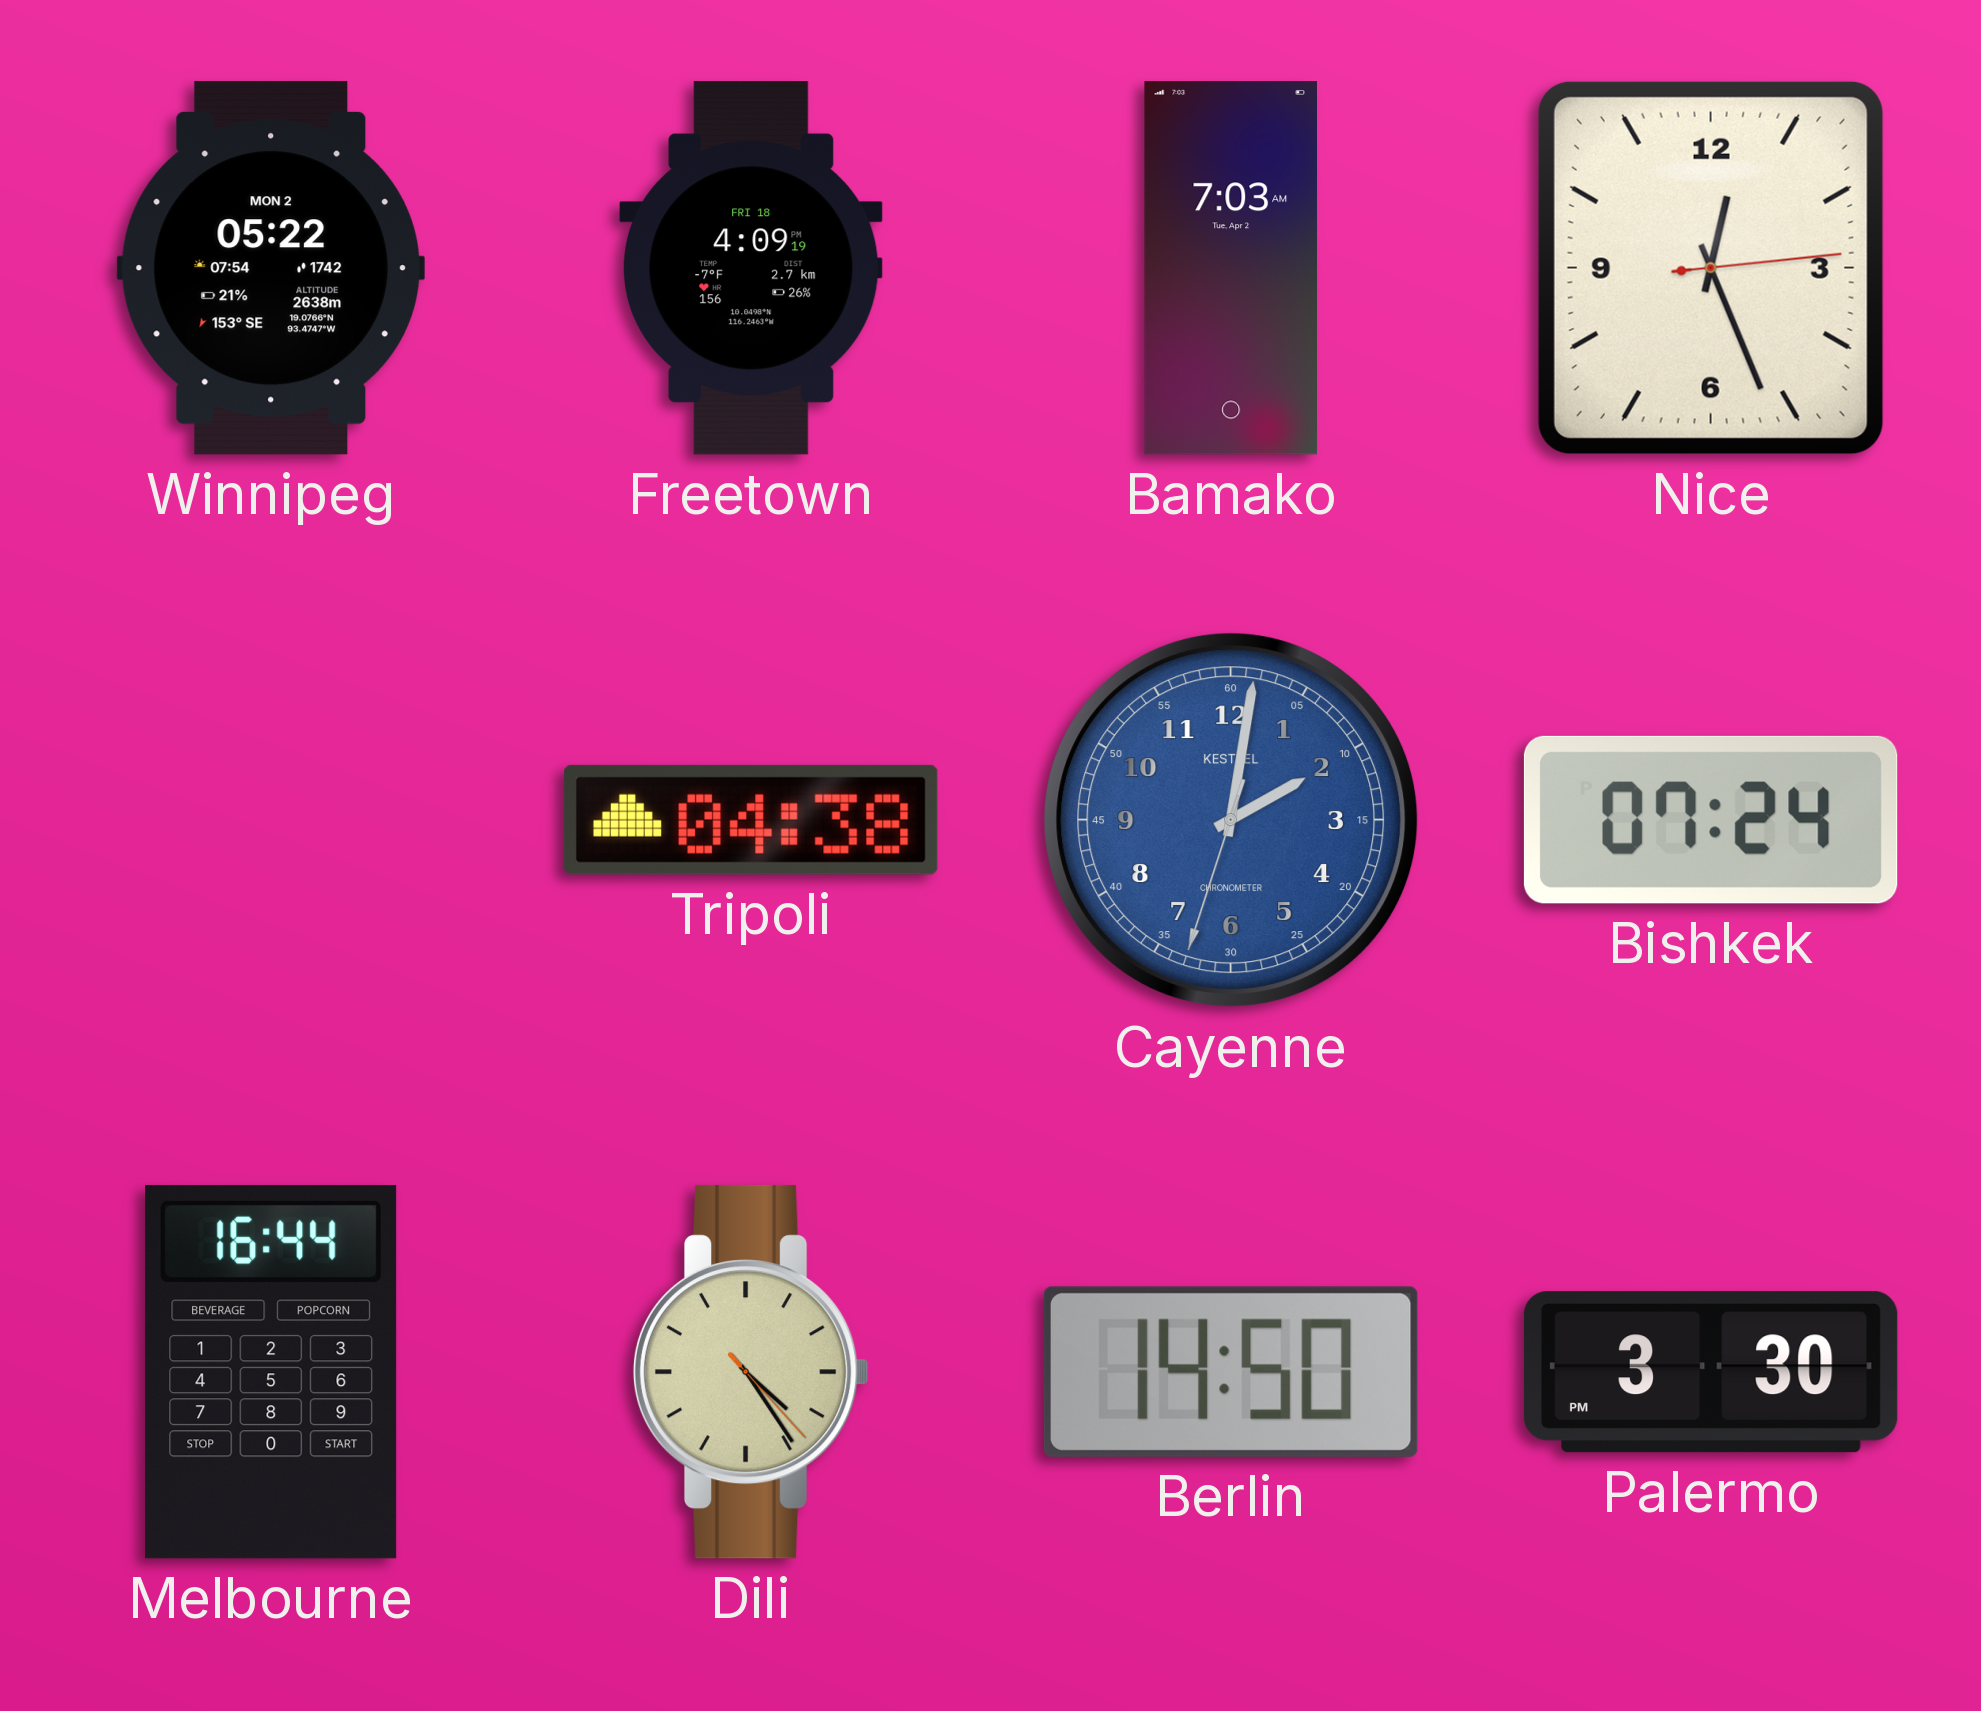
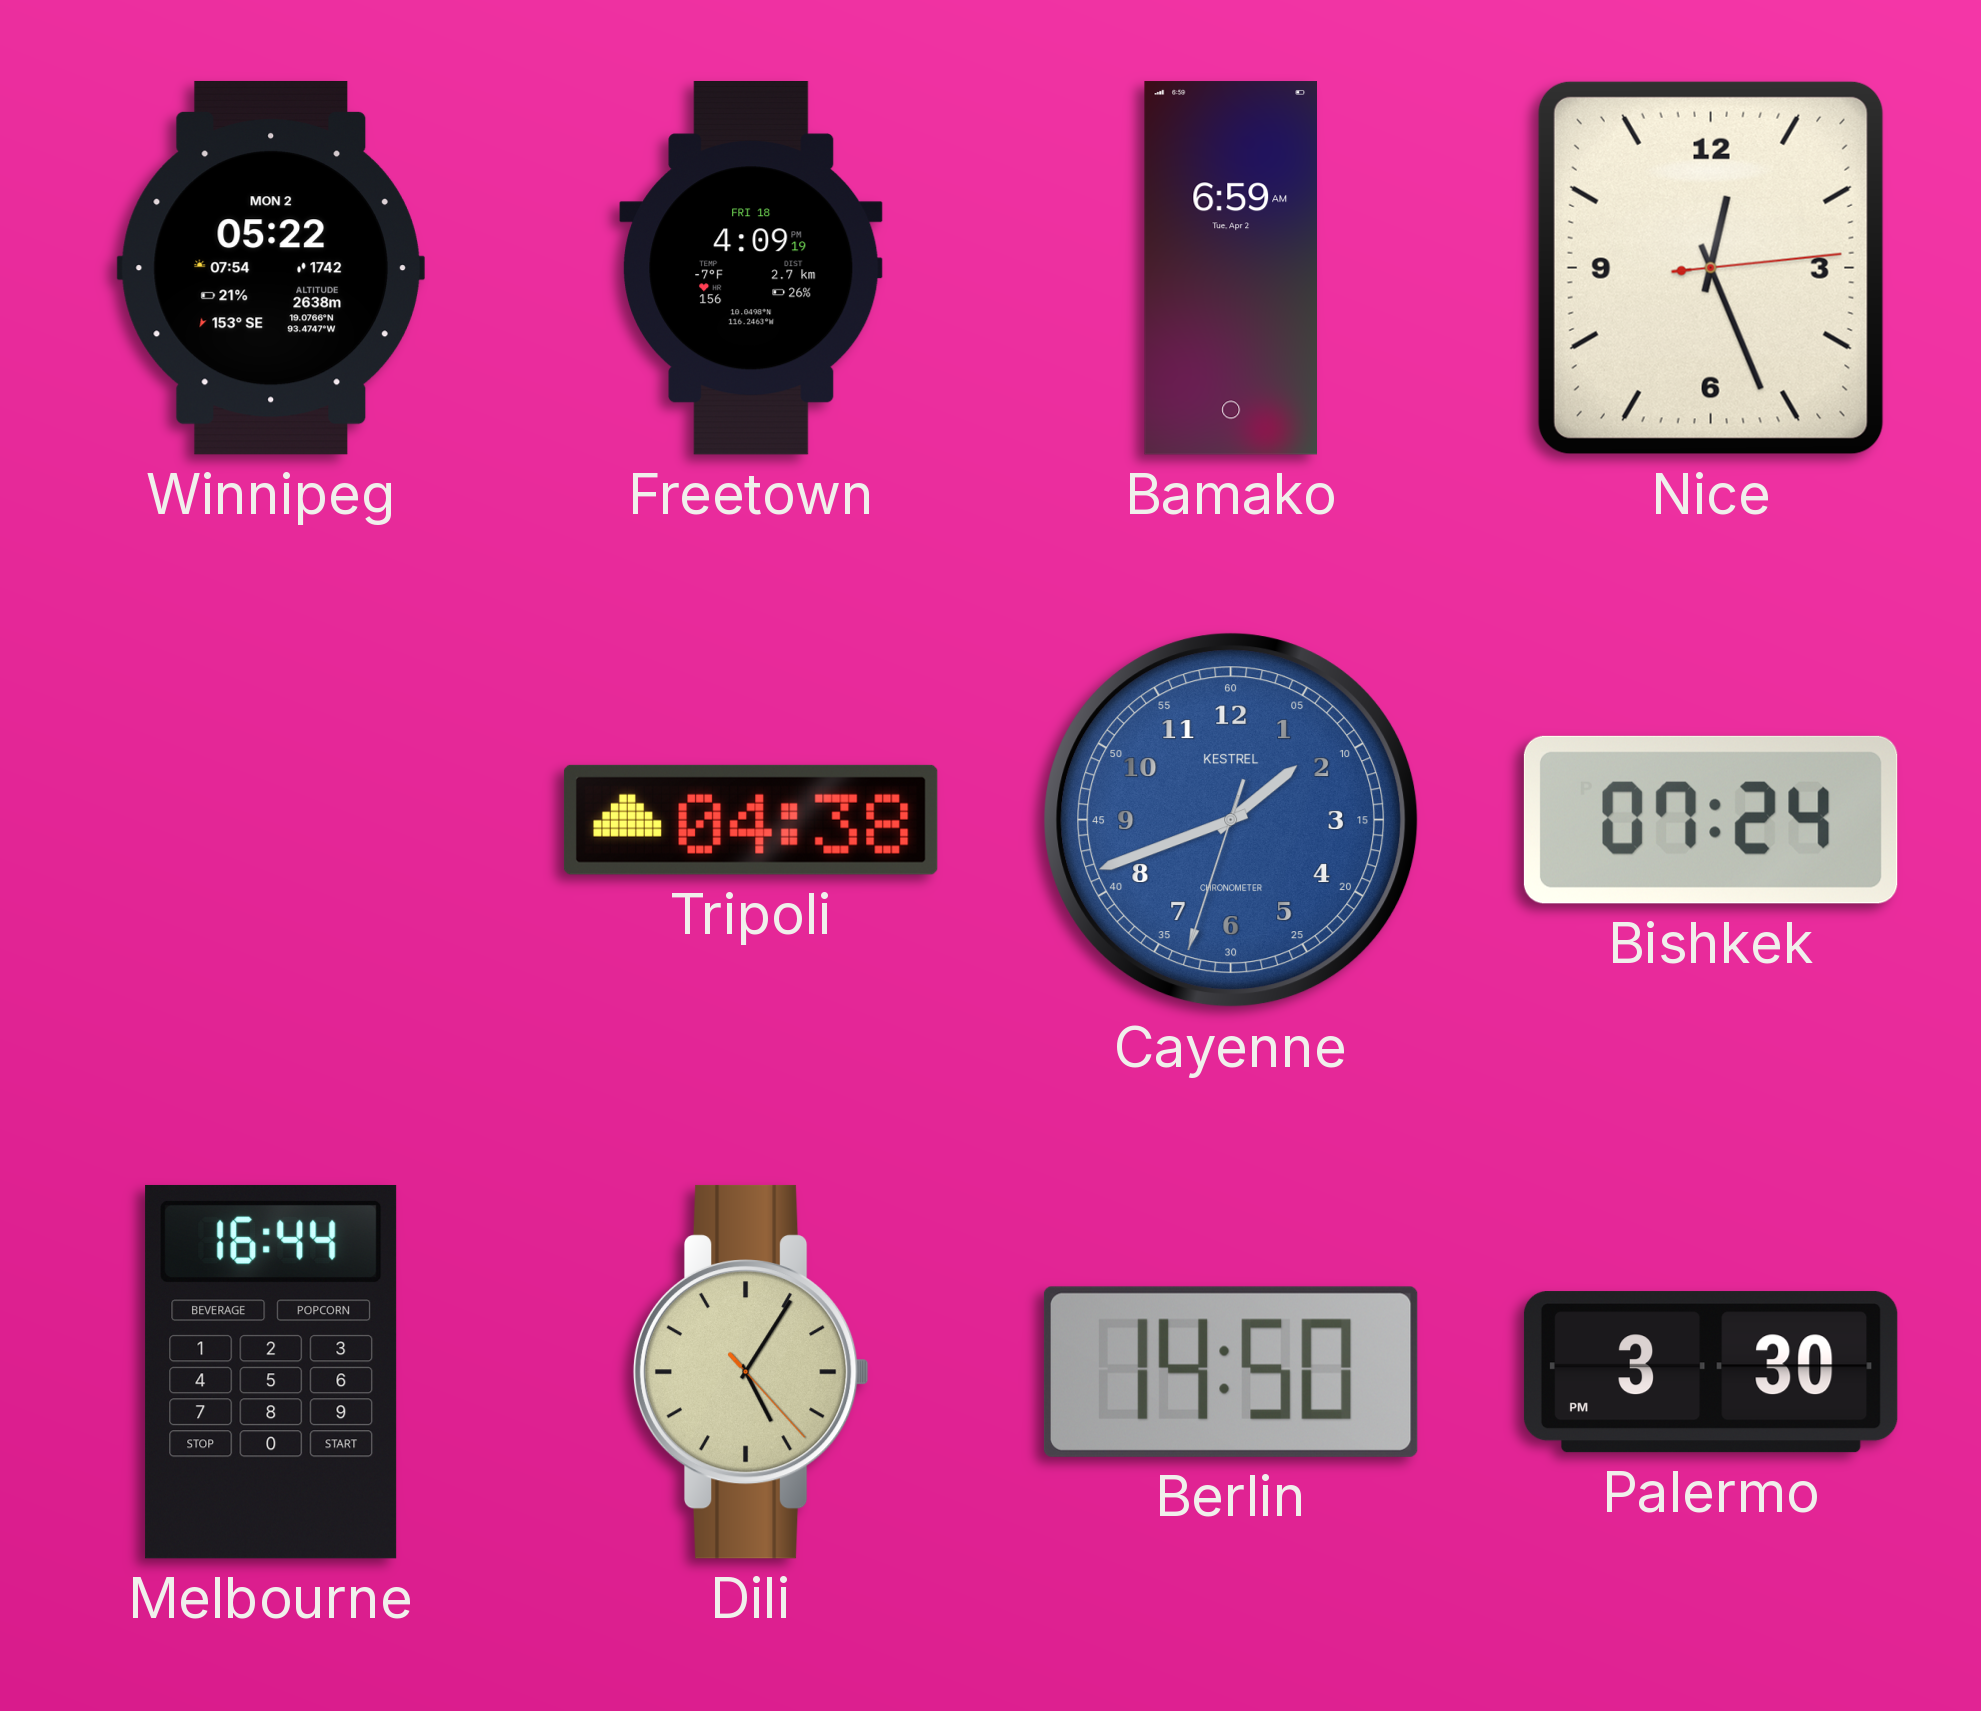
Bamako: 7:03 -> 6:59 (1230, 268)
Cayenne: 2:01 -> 1:41 (1231, 820)
Dili: 4:24 -> 5:05 (751, 1372)
